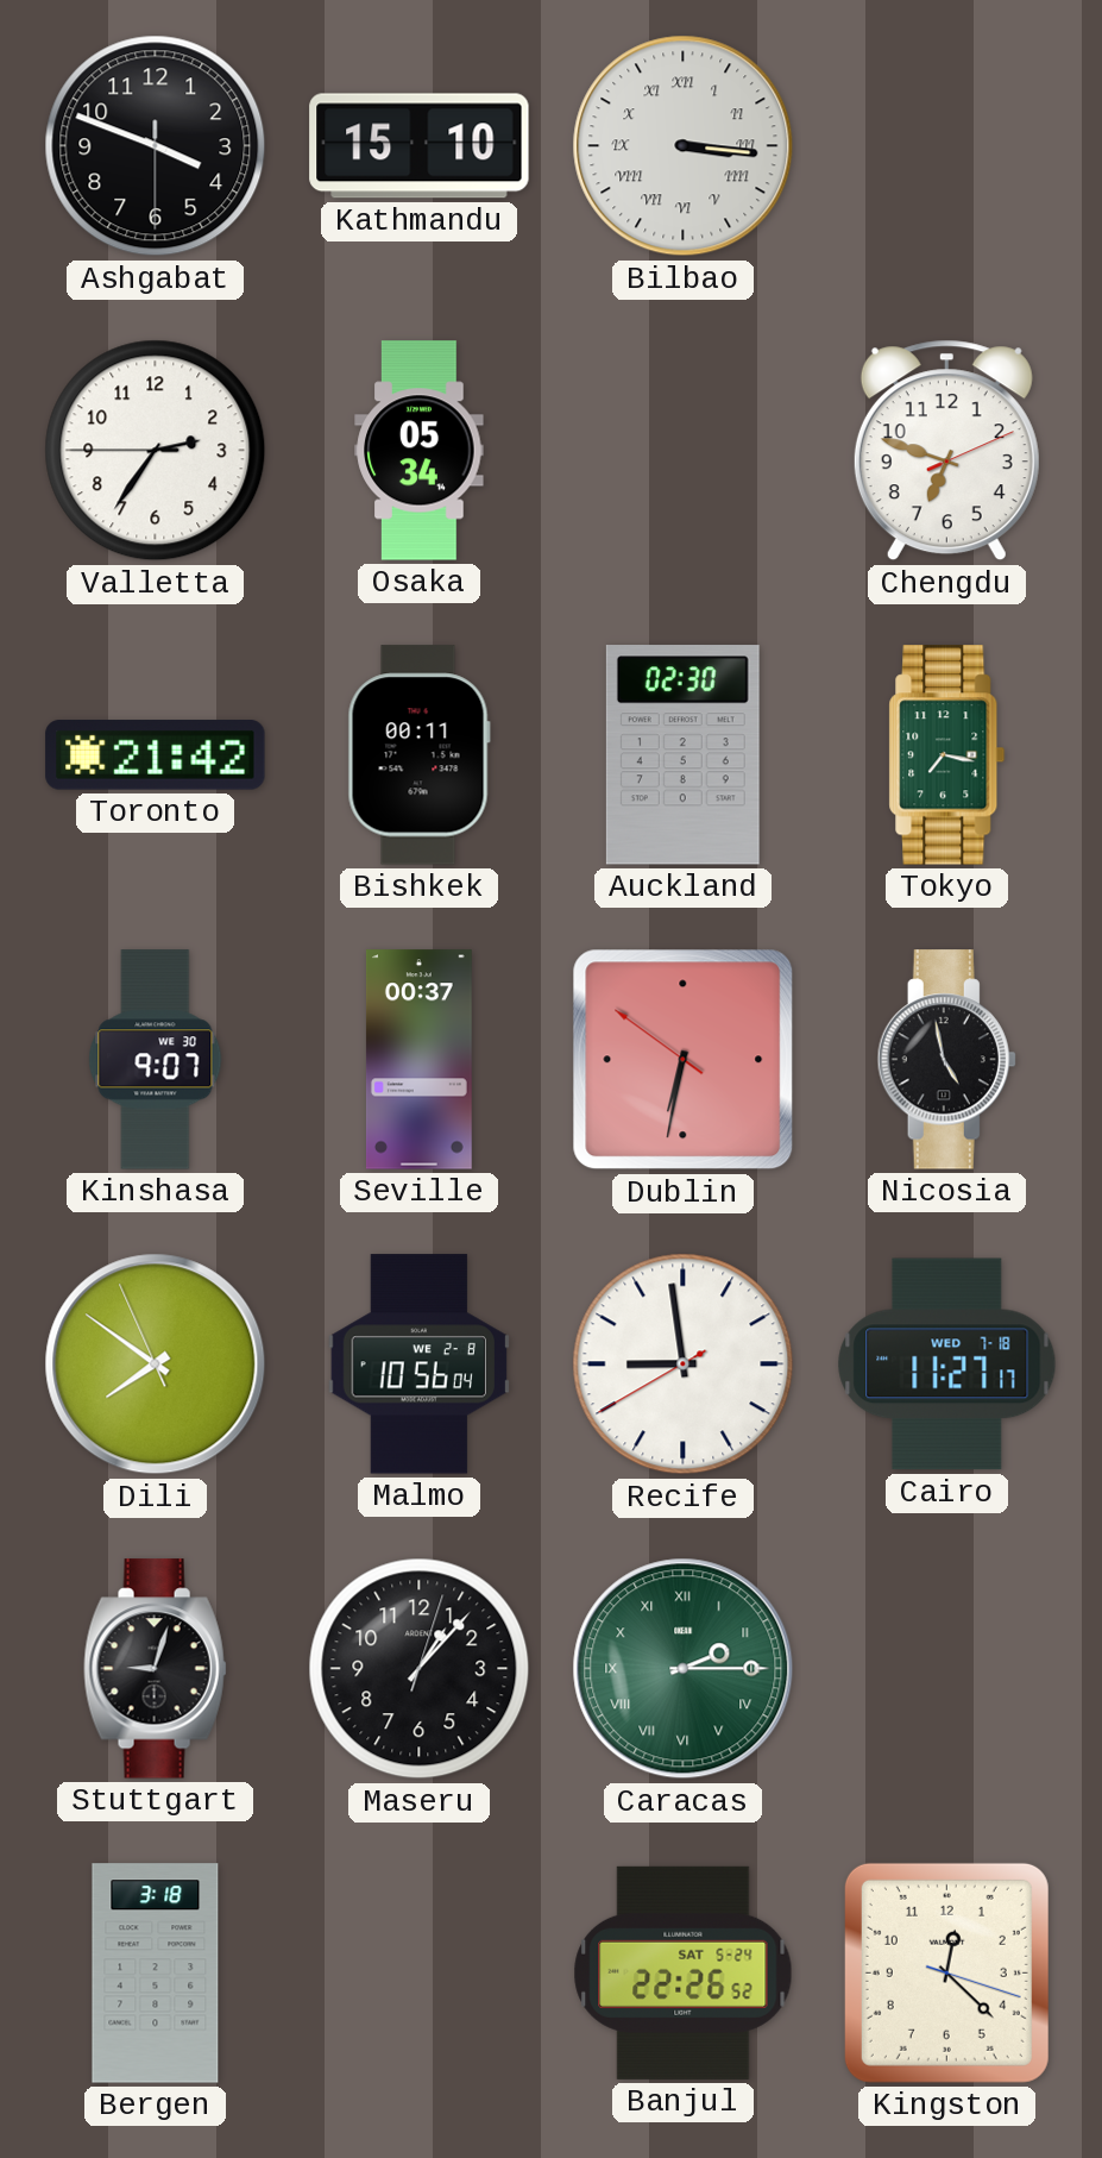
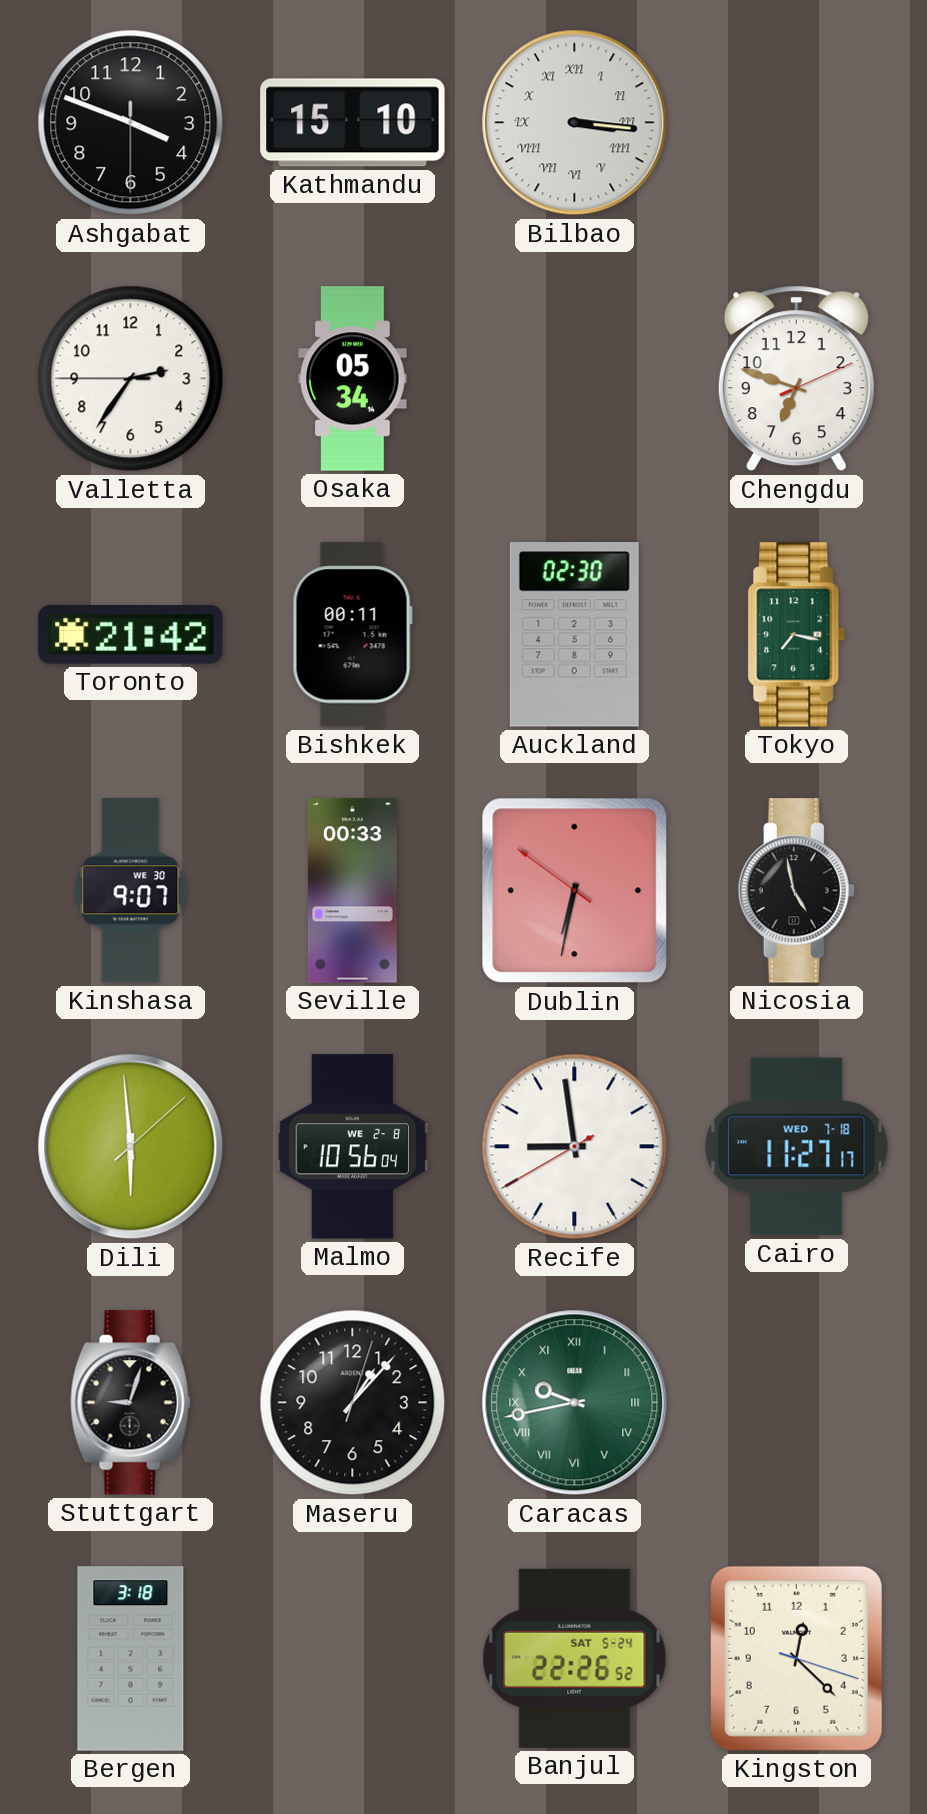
Seville: 00:37 -> 00:33 (352, 891)
Dili: 7:50 -> 5:59 (131, 1147)
Caracas: 2:15 -> 9:43 (575, 1403)
